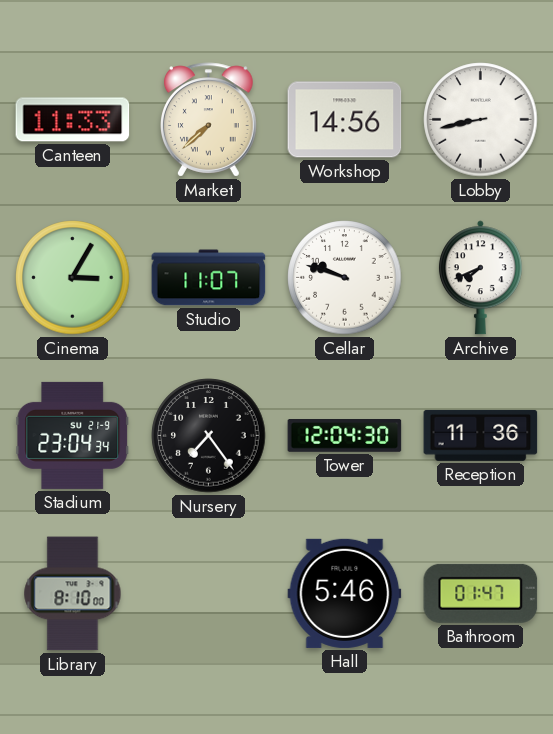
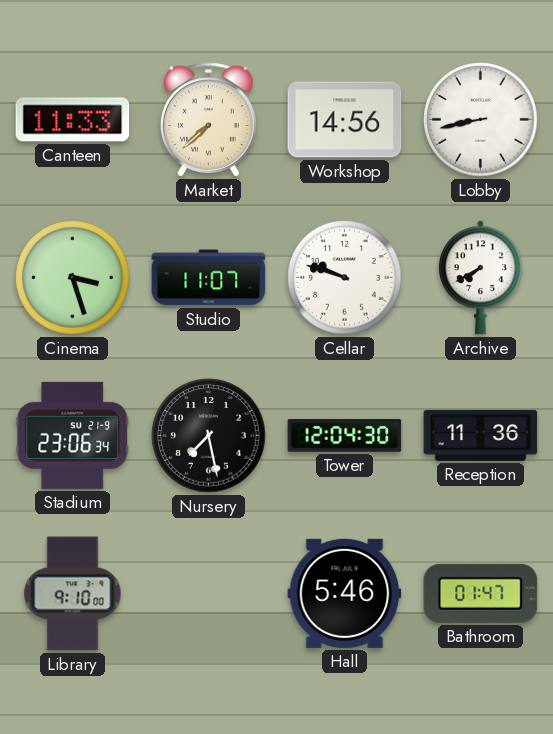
Cinema: 3:05 -> 3:27 (73, 278)
Archive: 7:41 -> 7:40 (480, 278)
Stadium: 23:04 -> 23:06 (73, 435)
Nursery: 7:24 -> 7:28 (209, 436)
Library: 8:10 -> 9:10 (73, 594)
